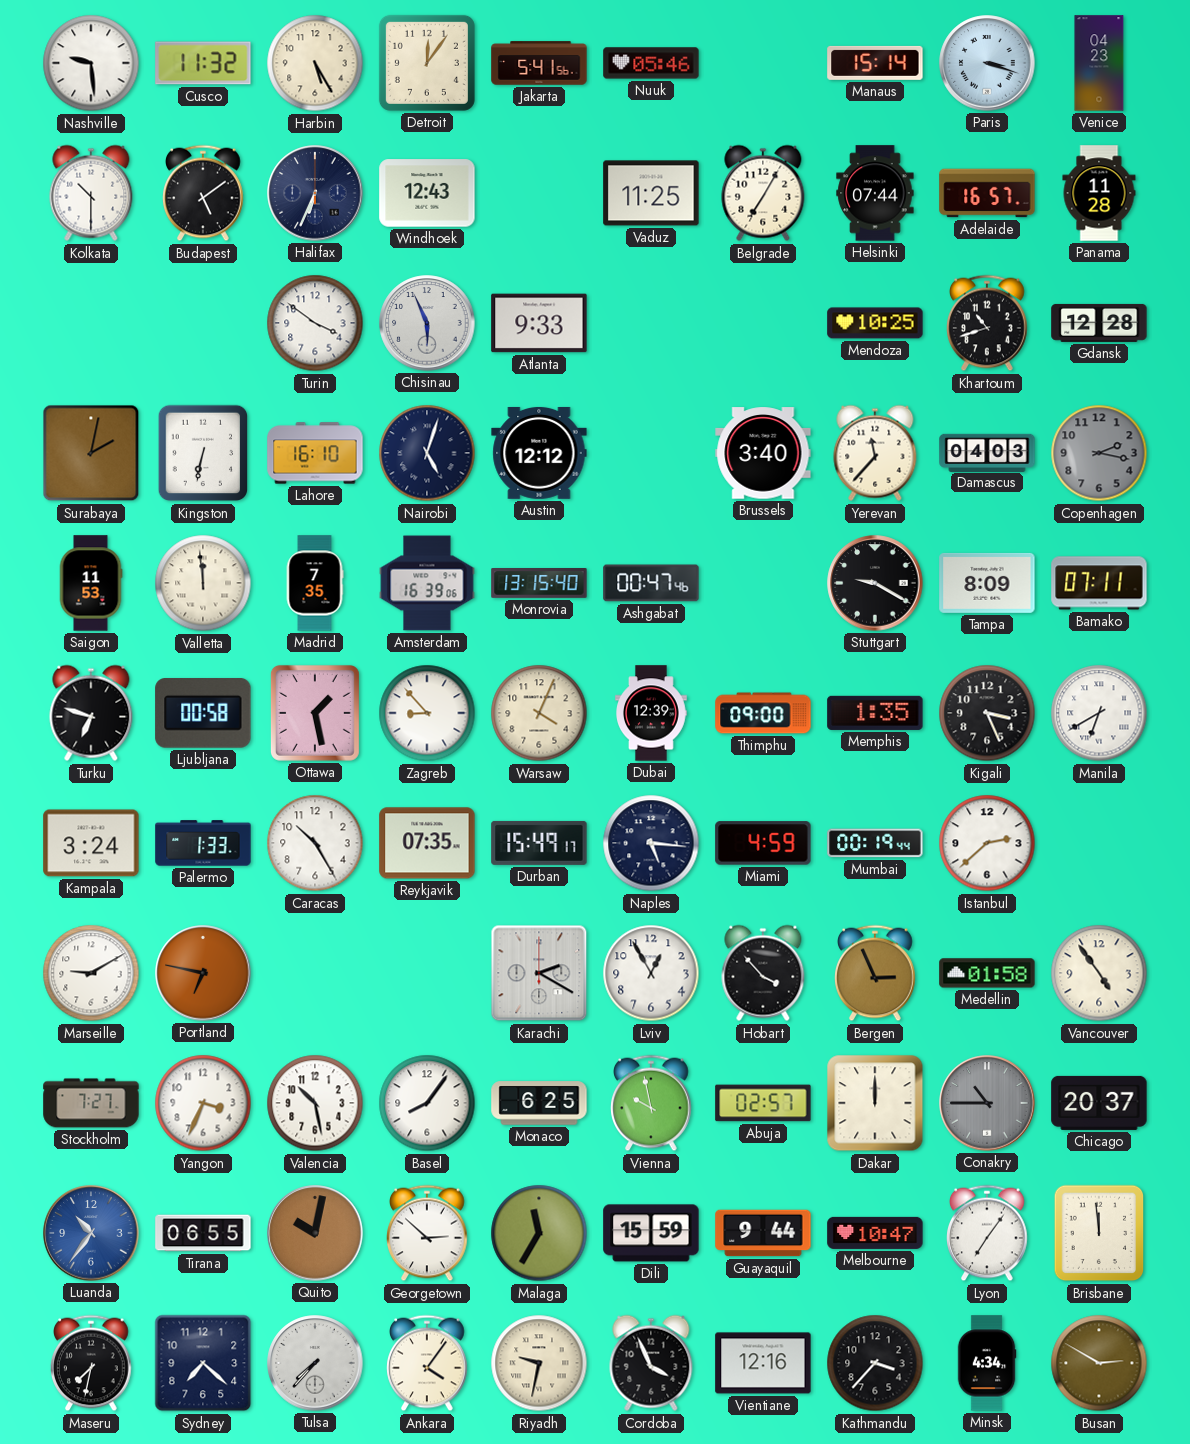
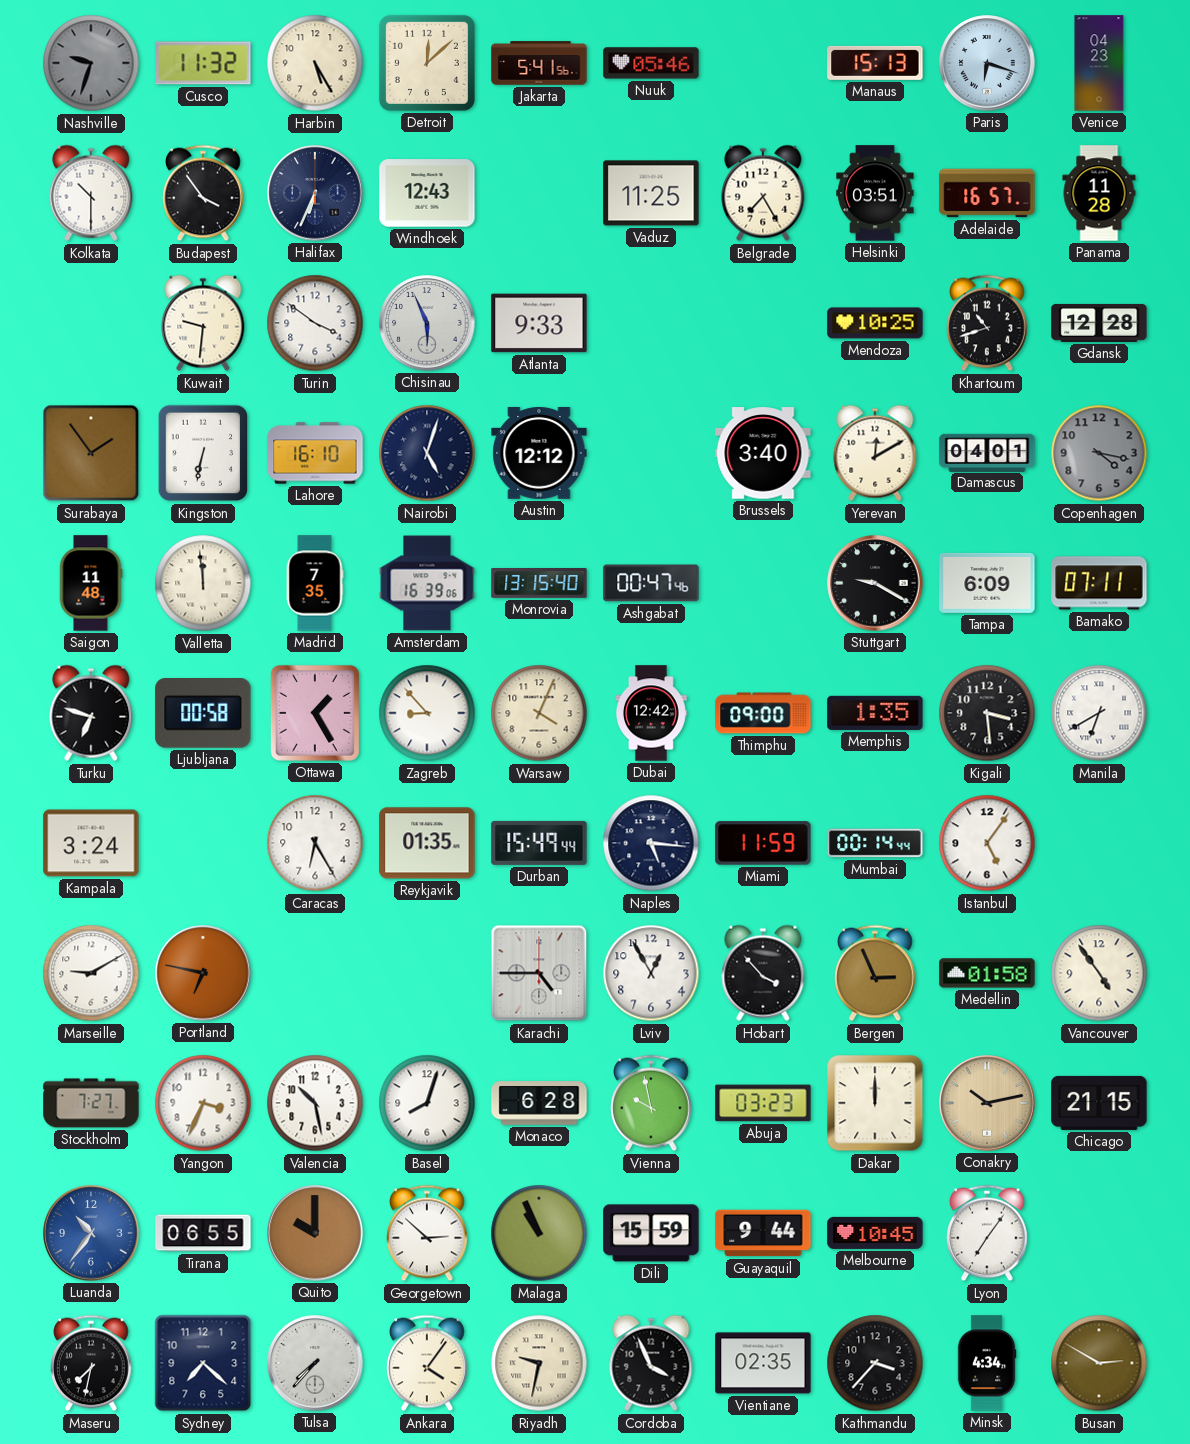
Nashville: 9:29 -> 9:33 (91, 63)
Nashville dial: white -> grey (91, 63)
Detroit: 12:06 -> 12:08 (427, 63)
Manaus: 15:14 -> 15:13 (875, 63)
Paris: 3:18 -> 6:18 (987, 63)
Budapest: 5:09 -> 3:54 (203, 193)
Belgrade: 7:05 -> 7:25 (763, 193)
Helsinki: 07:44 -> 03:51 (875, 193)
Kuwait: none -> 9:31 (203, 323)
Surabaya: 2:02 -> 1:54 (91, 453)
Yerevan: 11:37 -> 12:10 (875, 453)
Damascus: 04:03 -> 04:01 (987, 452)
Copenhagen: 2:17 -> 4:17 (1099, 453)
Saigon: 11:53 -> 11:48 (91, 583)
Tampa: 8:09 -> 6:09 (987, 583)
Ottawa: 1:28 -> 1:25 (315, 713)
Dubai: 12:39 -> 12:42 (652, 713)
Kigali: 3:26 -> 3:29 (987, 713)
Palermo: 1:33 -> none (203, 843)
Caracas: 10:25 -> 6:25 (315, 843)
Reykjavik: 07:35 -> 01:35 (427, 843)
Durban: 15:49:17 -> 15:49:44 (539, 843)
Miami: 4:59 -> 11:59 (763, 843)
Mumbai: 00:19 -> 00:14 (875, 843)
Istanbul: 2:38 -> 5:06 (987, 843)
Karachi: 2:20 -> 4:45 (539, 973)
Basel: 8:06 -> 8:03 (427, 1103)
Monaco: 6:25 -> 6:28 (539, 1103)
Abuja: 02:57 -> 03:23 (763, 1103)
Conakry: 10:45 -> 10:13 (987, 1103)
Conakry dial: grey -> champagne (987, 1103)
Chicago: 20:37 -> 21:15 (1099, 1103)
Quito: 10:02 -> 10:00 (315, 1233)
Malaga: 11:35 -> 10:56 (539, 1233)
Melbourne: 10:47 -> 10:45 (875, 1233)
Brisbane: 11:59 -> none (1099, 1233)
Vientiane: 12:16 -> 02:35 (763, 1363)
